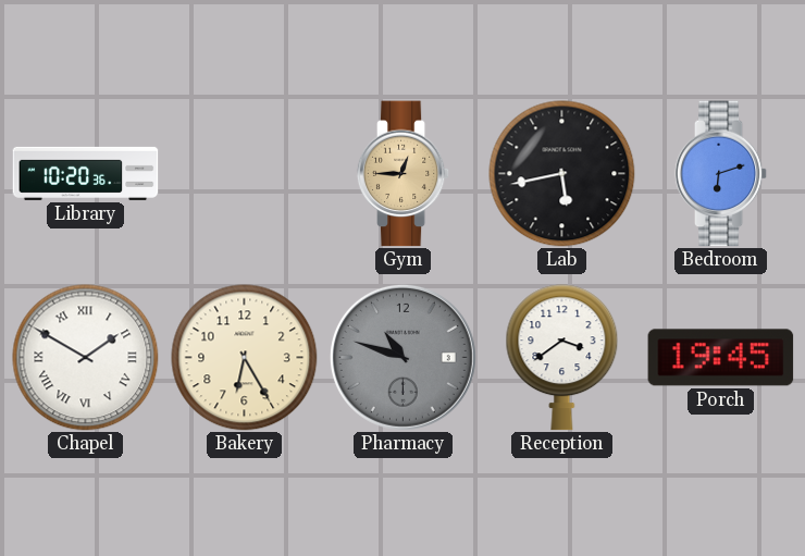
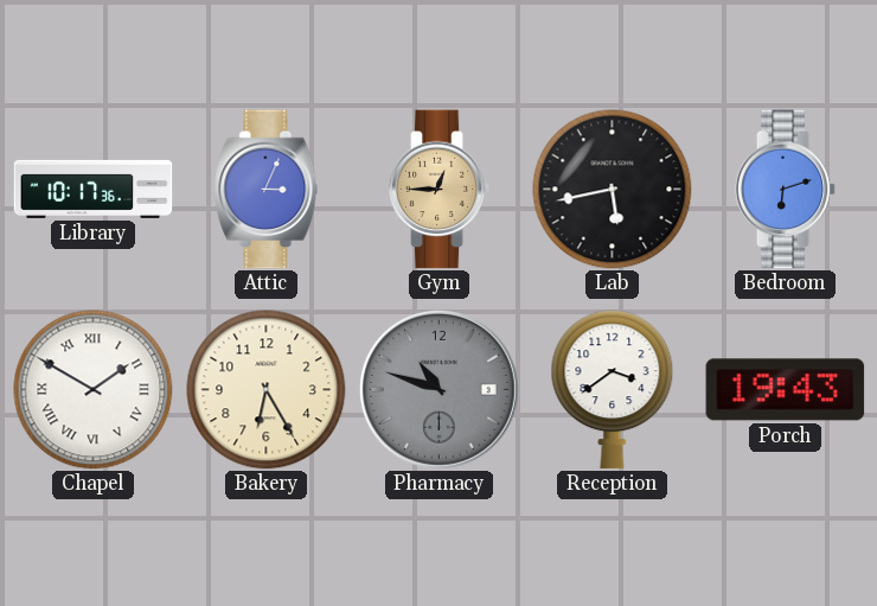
Library: 10:20 -> 10:17 (94, 189)
Attic: none -> 3:04 (267, 190)
Porch: 19:45 -> 19:43 (786, 390)
